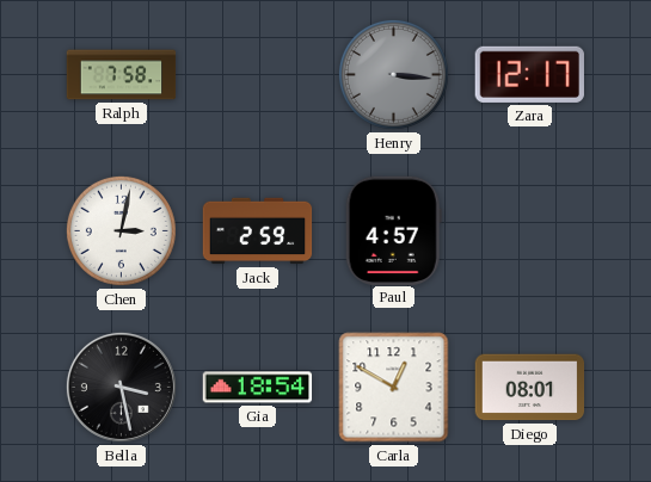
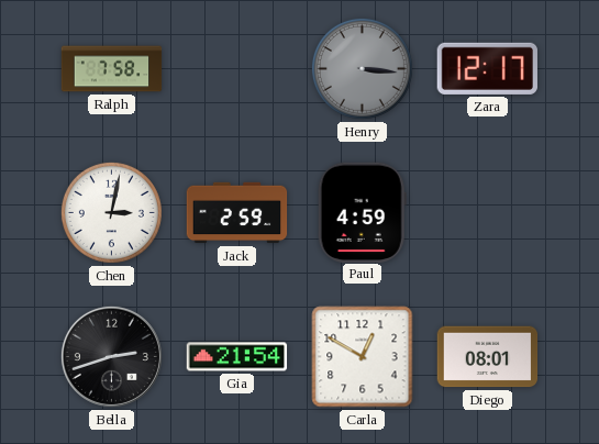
Paul: 4:57 -> 4:59 (362, 212)
Bella: 3:28 -> 2:42 (111, 356)
Gia: 18:54 -> 21:54 (237, 357)
